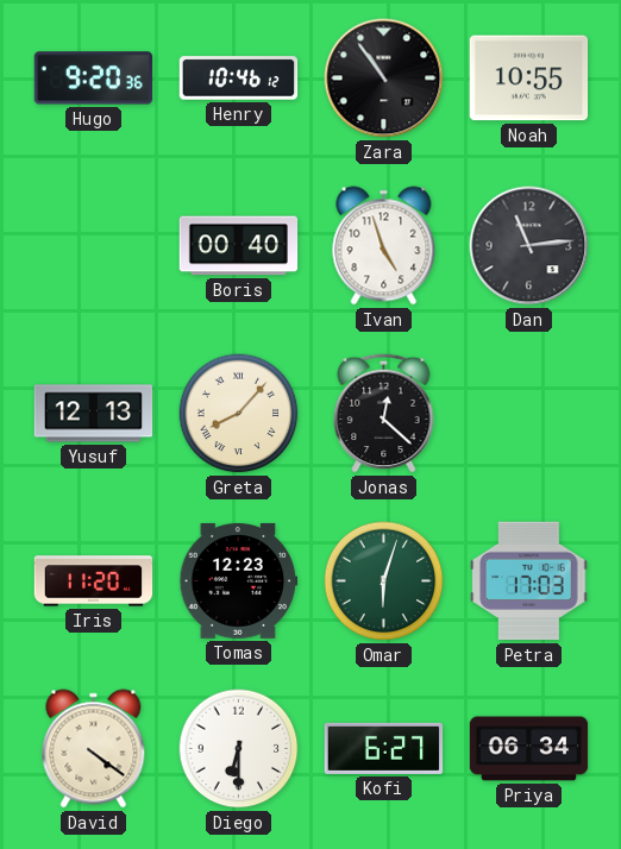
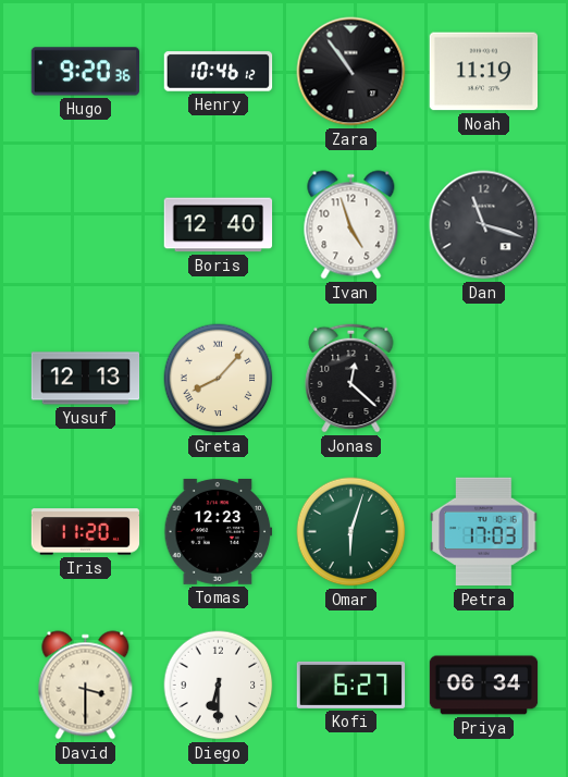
Noah: 10:55 -> 11:19 (484, 72)
Boris: 00:40 -> 12:40 (219, 225)
Dan: 11:14 -> 11:18 (484, 225)
David: 4:21 -> 3:30 (86, 686)
